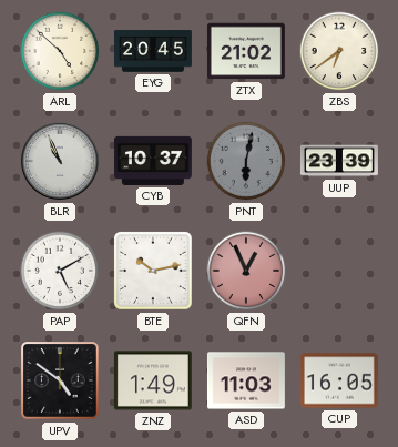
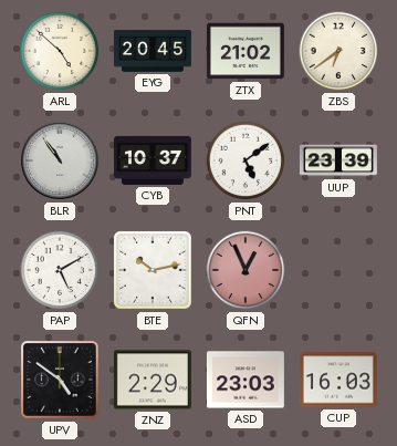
BLR: 10:56 -> 10:54 (61, 162)
PNT: 6:02 -> 5:09 (245, 160)
PNT dial: grey -> white (245, 160)
ZNZ: 1:49 -> 2:29 (153, 380)
ASD: 11:03 -> 23:03 (245, 380)
CUP: 16:05 -> 16:03 (338, 380)
